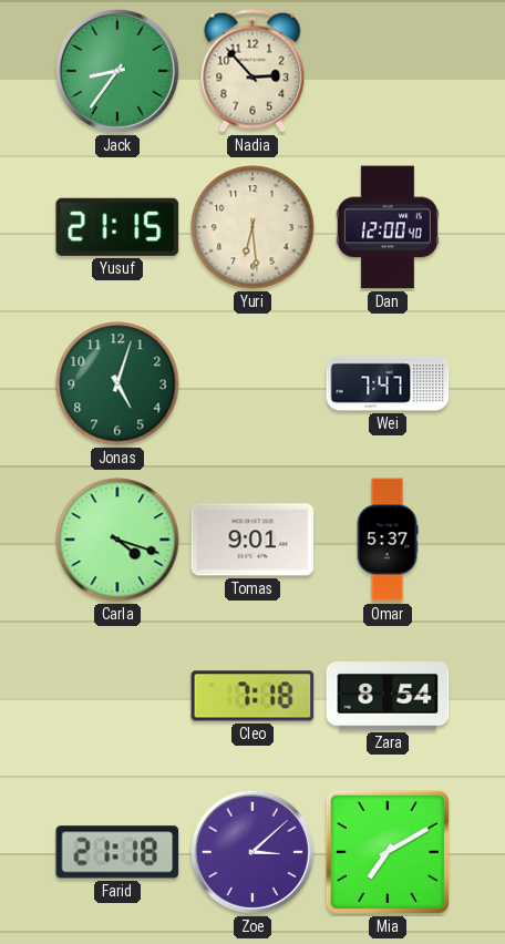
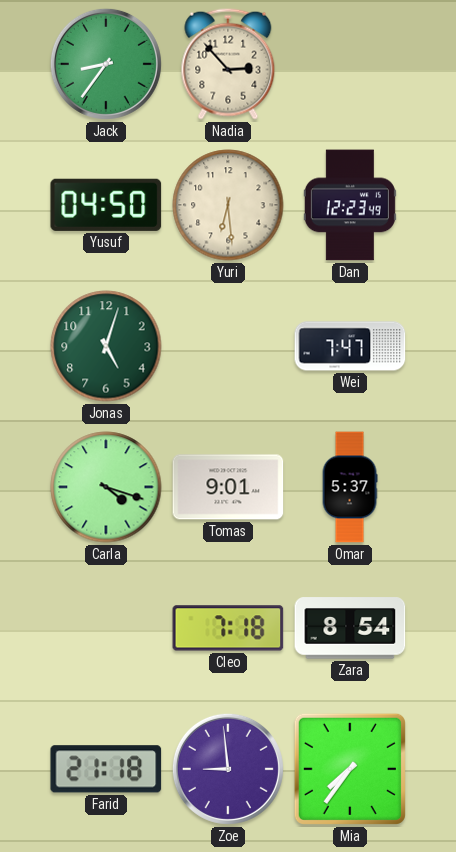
Yusuf: 21:15 -> 04:50 (106, 205)
Dan: 12:00 -> 12:23 (350, 205)
Zoe: 3:08 -> 8:59 (228, 769)
Mia: 7:10 -> 7:36 (350, 769)
